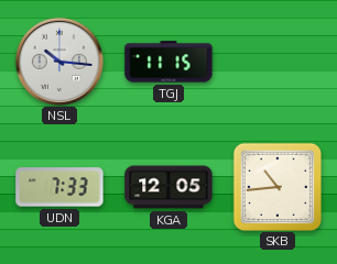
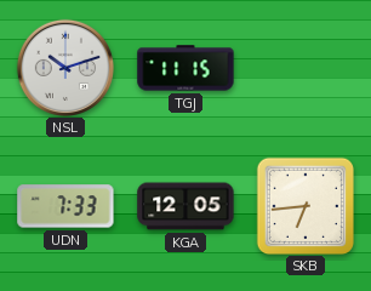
NSL: 10:16 -> 10:12 (64, 67)
SKB: 10:44 -> 6:44 (304, 205)
